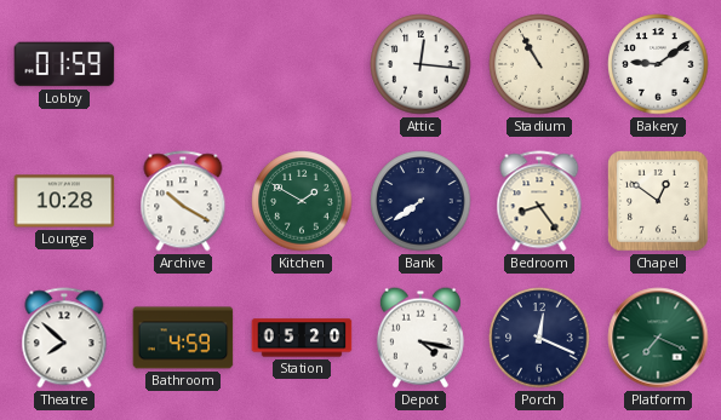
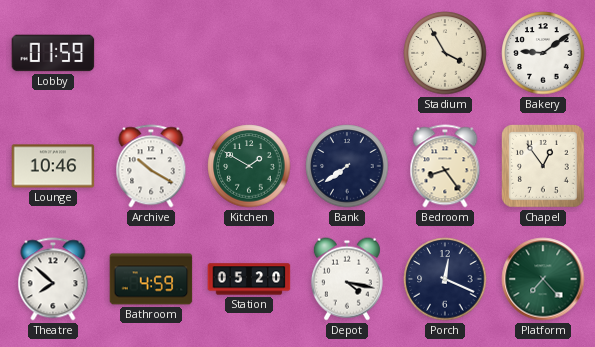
Attic: 12:16 -> none (420, 64)
Stadium: 10:55 -> 3:55 (445, 53)
Lounge: 10:28 -> 10:46 (53, 166)
Chapel: 12:51 -> 12:54 (544, 167)
Platform: 7:19 -> 7:23 (543, 279)
